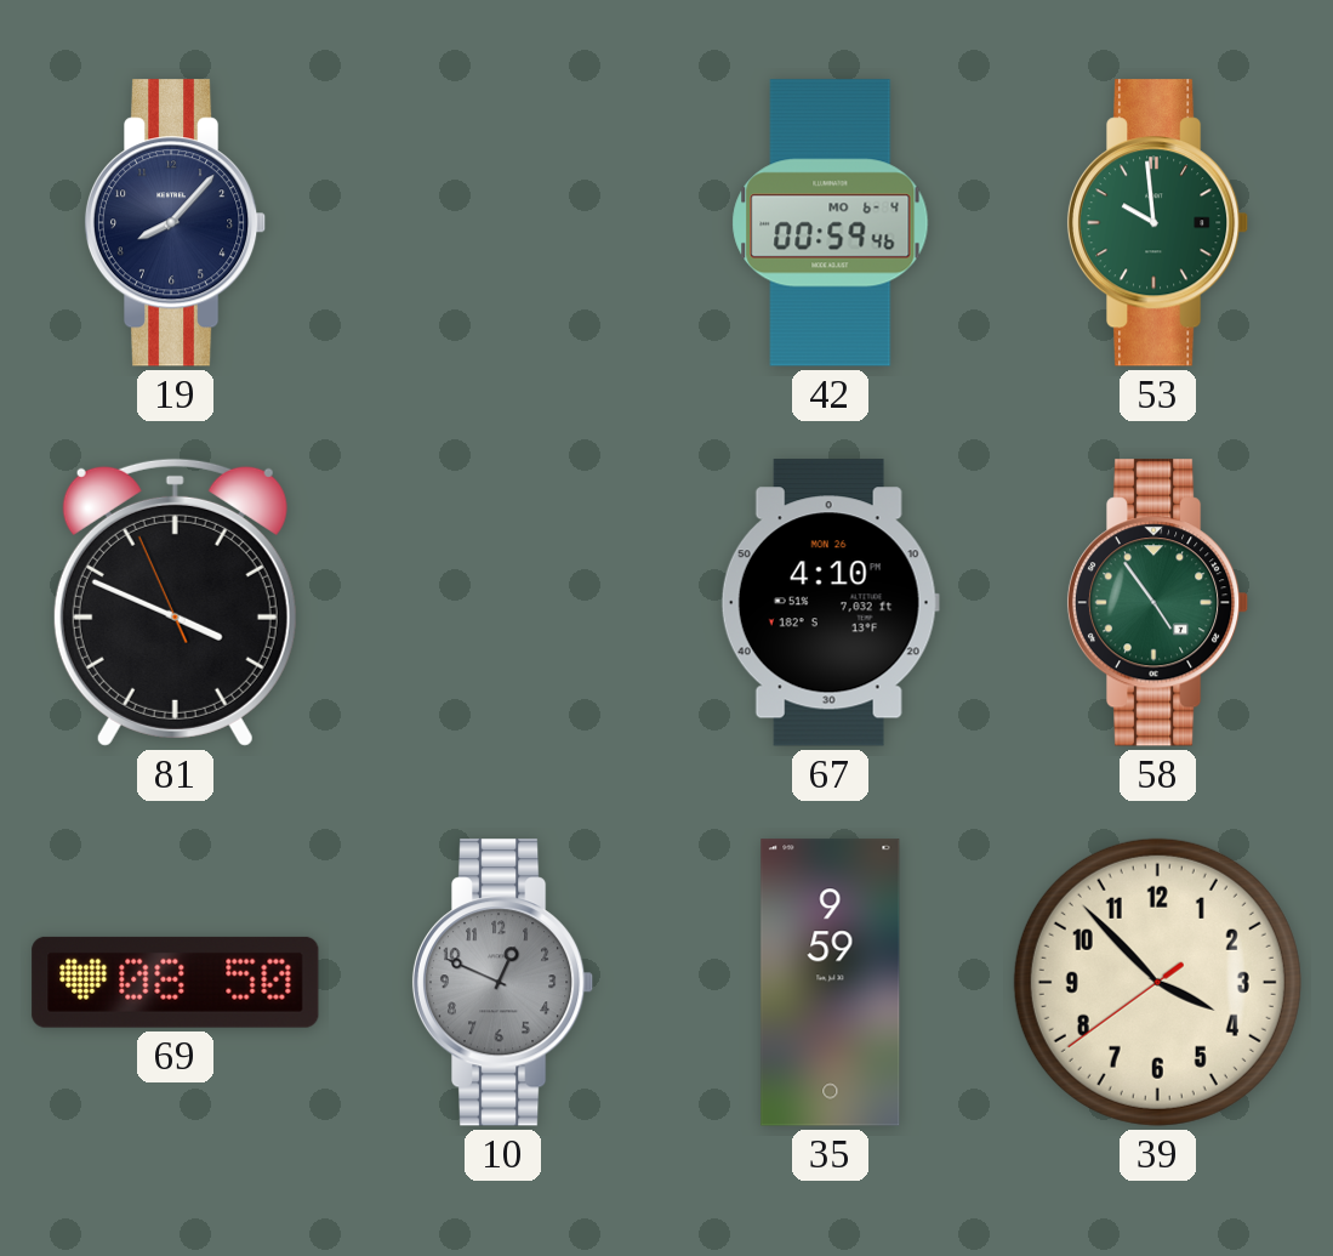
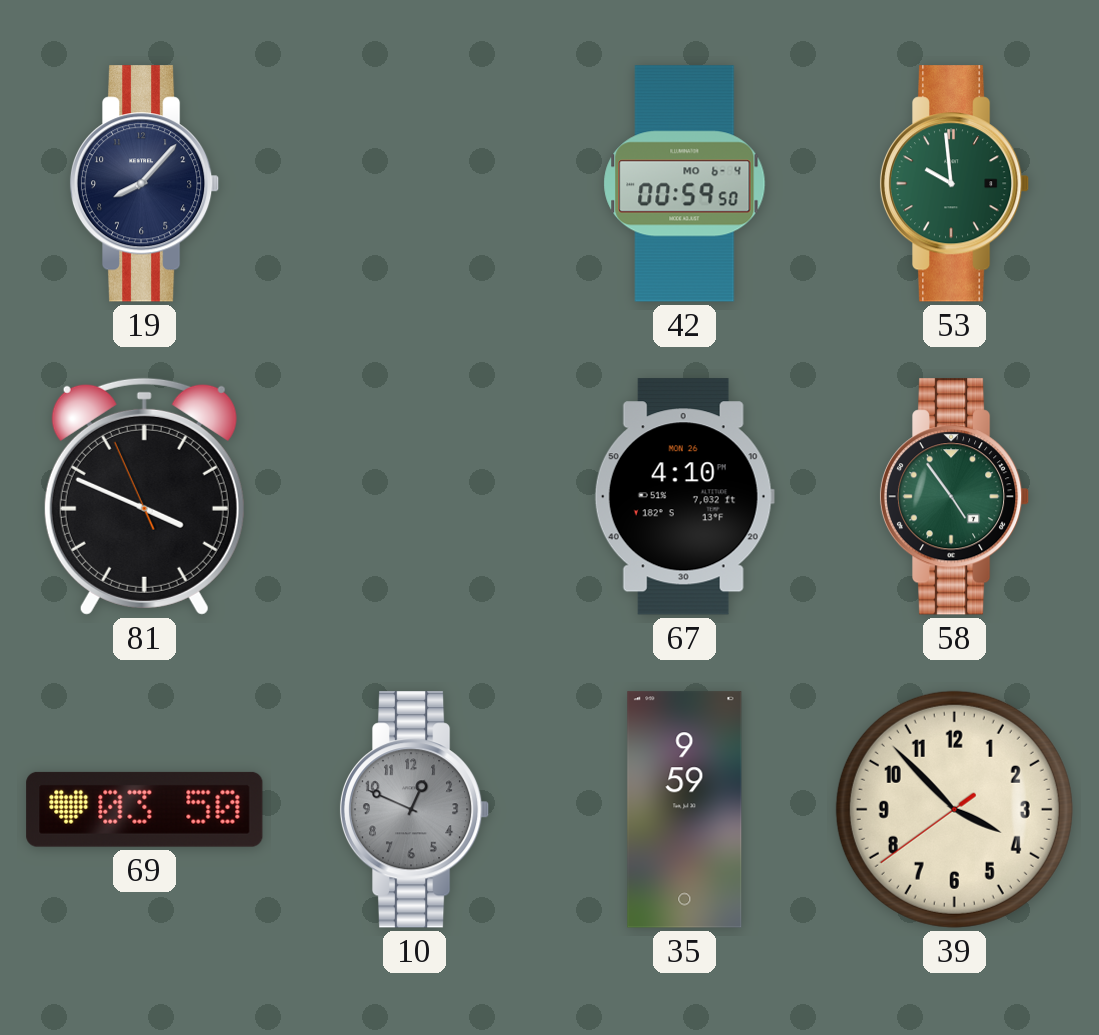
42: 00:59:46 -> 00:59:50 (685, 184)
69: 08:50 -> 03:50 (145, 809)
